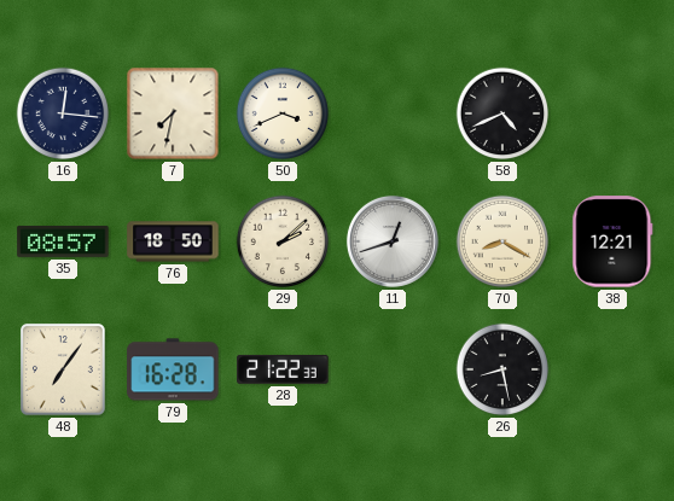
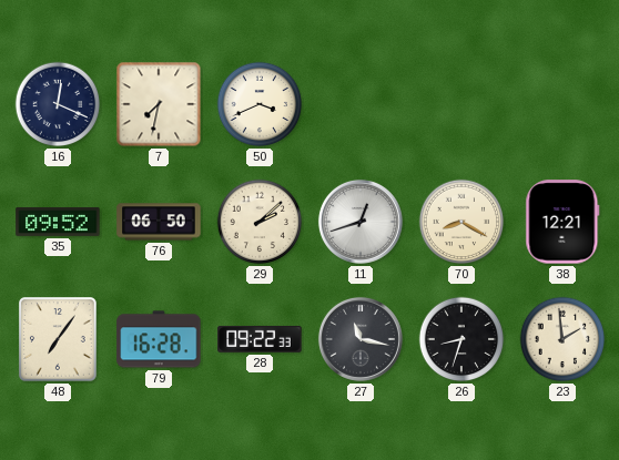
16: 12:16 -> 12:19 (58, 104)
58: 4:41 -> none (502, 113)
35: 08:57 -> 09:52 (58, 222)
76: 18:50 -> 06:50 (159, 222)
28: 21:22 -> 09:22 (260, 339)
27: none -> 11:17 (361, 339)
26: 8:28 -> 8:33 (461, 339)
23: none -> 1:59 (562, 339)
